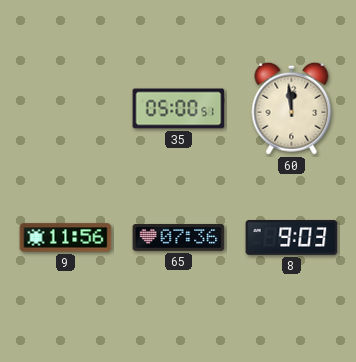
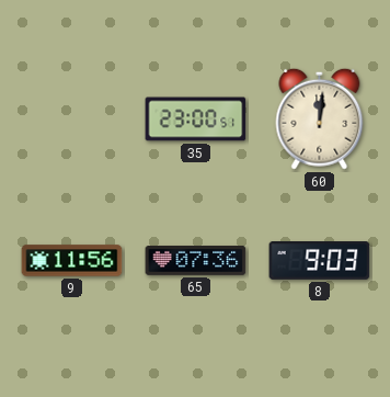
35: 05:00 -> 23:00 (196, 120)
60: 11:59 -> 12:01 (320, 118)
